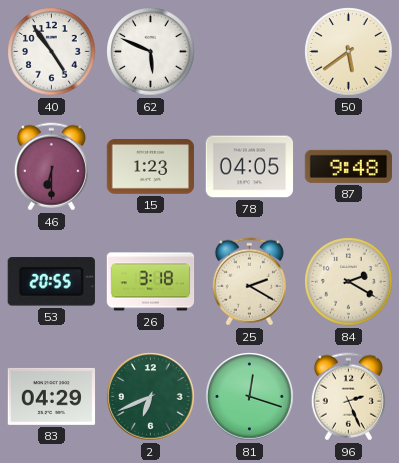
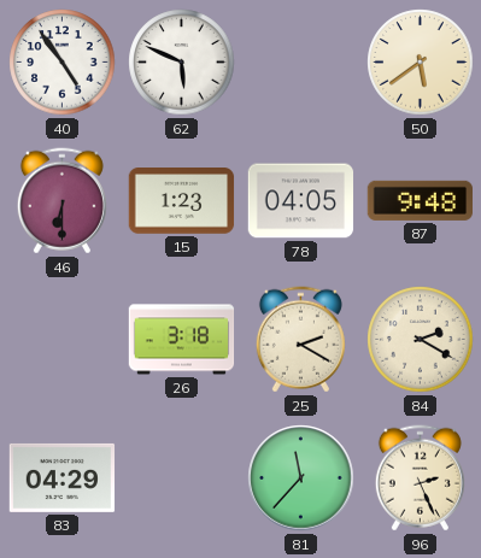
53: 20:55 -> none (51, 282)
2: 6:41 -> none (151, 397)
81: 12:18 -> 11:37 (301, 478)
